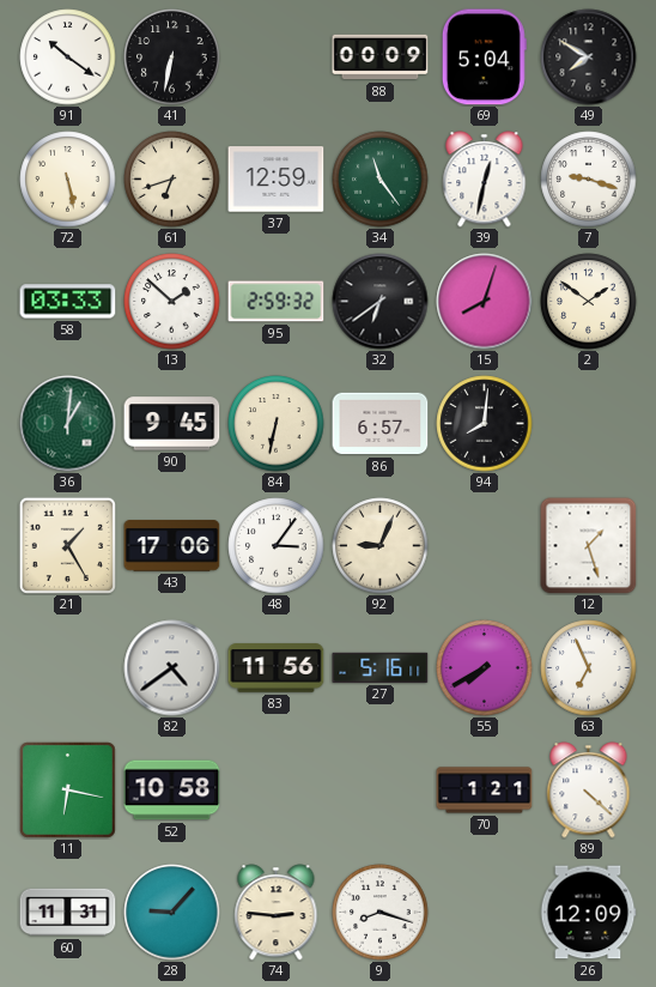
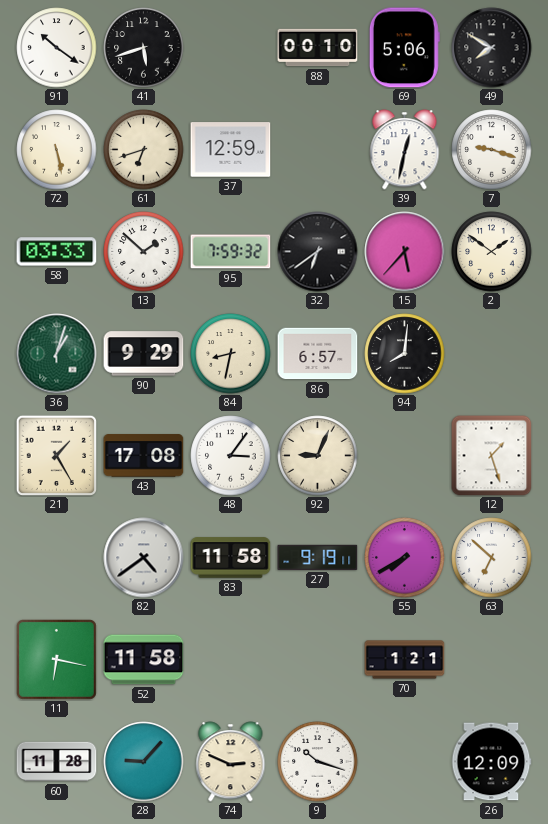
41: 6:32 -> 5:42 (144, 48)
88: 00:09 -> 00:10 (318, 48)
69: 5:04 -> 5:06 (404, 48)
34: 11:24 -> none (381, 180)
95: 2:59 -> 7:59 (231, 252)
15: 8:03 -> 5:37 (405, 252)
36: 1:01 -> 1:03 (57, 354)
90: 9:45 -> 9:29 (144, 354)
84: 6:32 -> 8:32 (231, 354)
43: 17:06 -> 17:08 (144, 456)
83: 11:56 -> 11:58 (231, 558)
27: 5:16 -> 9:19 (318, 557)
63: 6:56 -> 6:52 (492, 558)
52: 10:58 -> 11:58 (144, 660)
89: 4:22 -> none (589, 791)
60: 11:31 -> 11:28 (57, 762)
74: 2:46 -> 2:49 (231, 762)
9: 8:18 -> 10:18 (318, 762)
